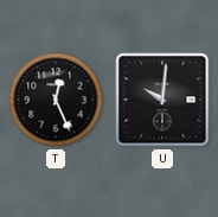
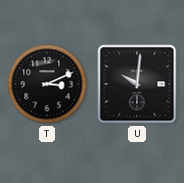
T: 12:26 -> 3:11 (47, 84)
